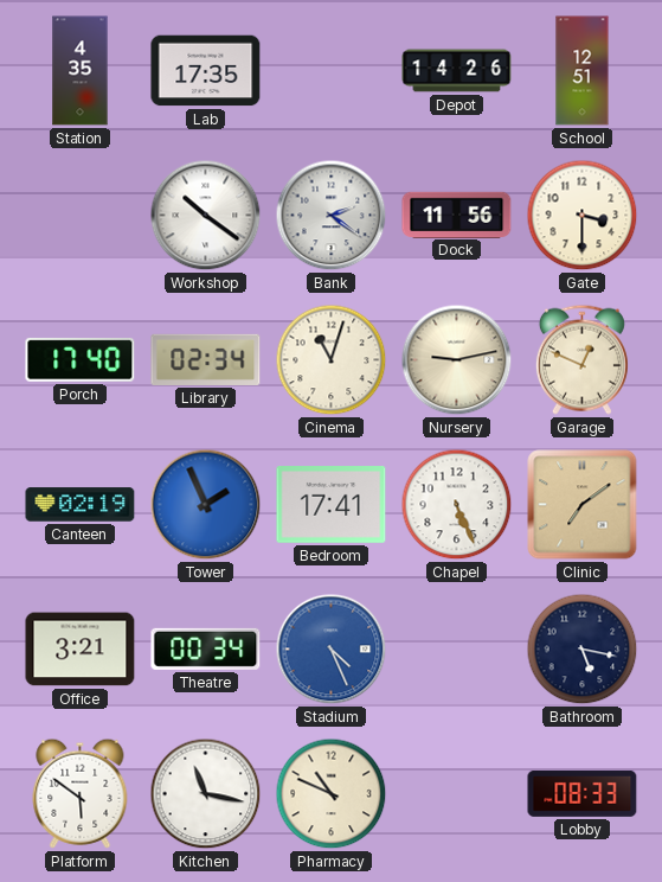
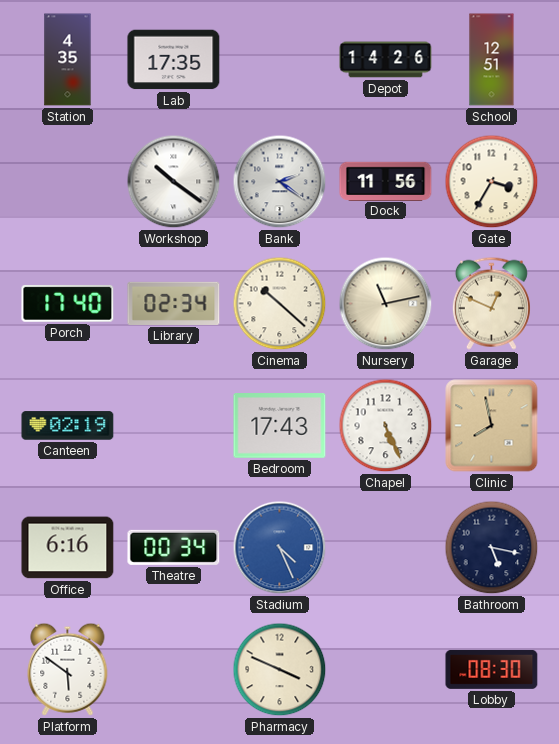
Gate: 3:30 -> 3:35 (492, 182)
Cinema: 11:03 -> 10:22 (280, 304)
Nursery: 9:13 -> 11:13 (386, 304)
Tower: 1:56 -> none (206, 505)
Bedroom: 17:41 -> 17:43 (280, 426)
Clinic: 7:09 -> 7:58 (492, 426)
Office: 3:21 -> 6:16 (68, 548)
Kitchen: 11:17 -> none (206, 794)
Pharmacy: 10:49 -> 3:49 (280, 670)
Lobby: 08:33 -> 08:30 (492, 669)
